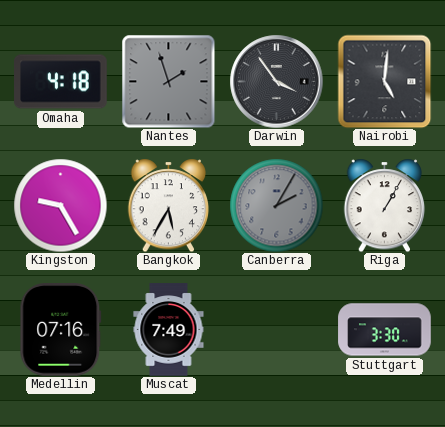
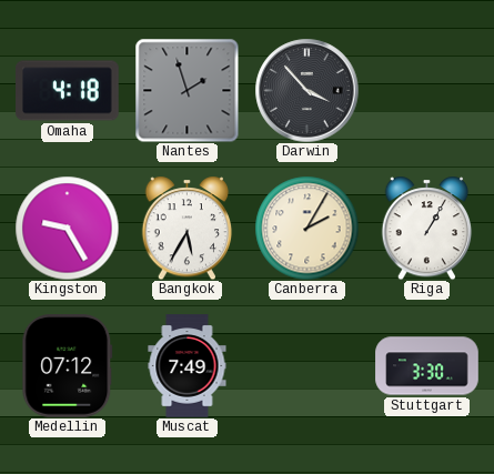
Darwin: 3:54 -> 3:53 (306, 90)
Nairobi: 5:01 -> none (384, 81)
Canberra dial: grey -> cream (306, 228)
Medellin: 07:16 -> 07:12 (68, 366)
